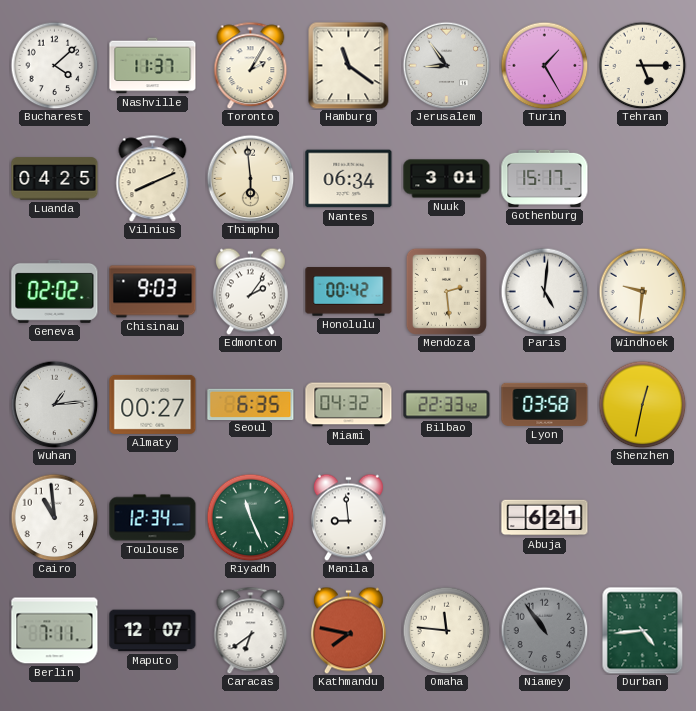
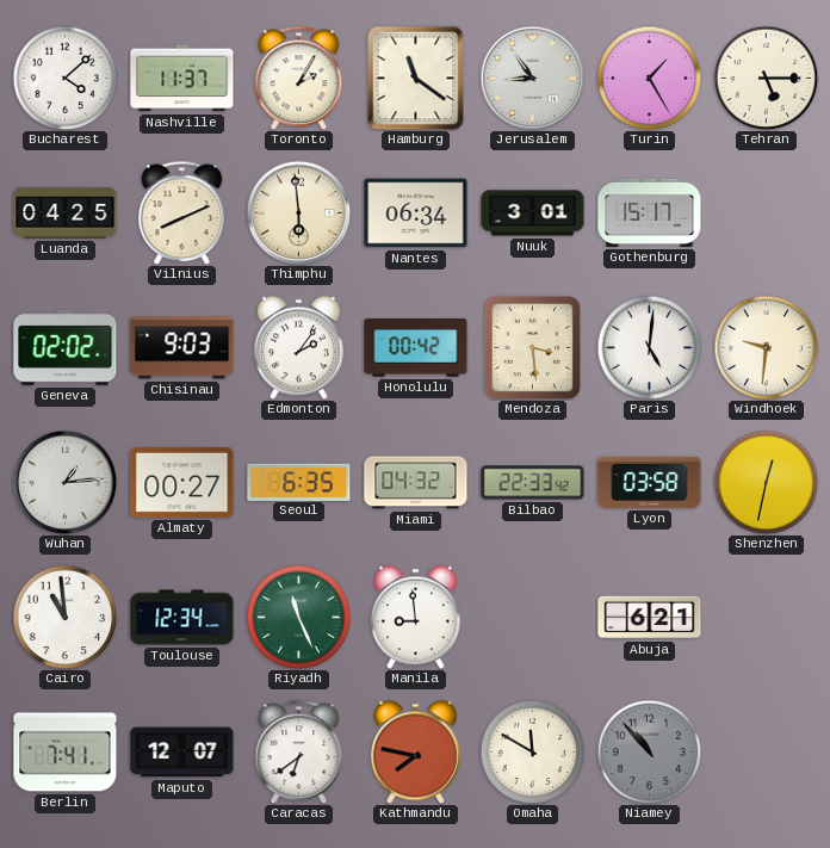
Mendoza: 2:29 -> 3:29 (532, 347)
Berlin: 7:11 -> 7:41 (66, 753)
Omaha: 11:46 -> 11:50 (532, 751)
Niamey: 10:54 -> 10:53 (649, 751)
Durban: 4:44 -> none (643, 630)
